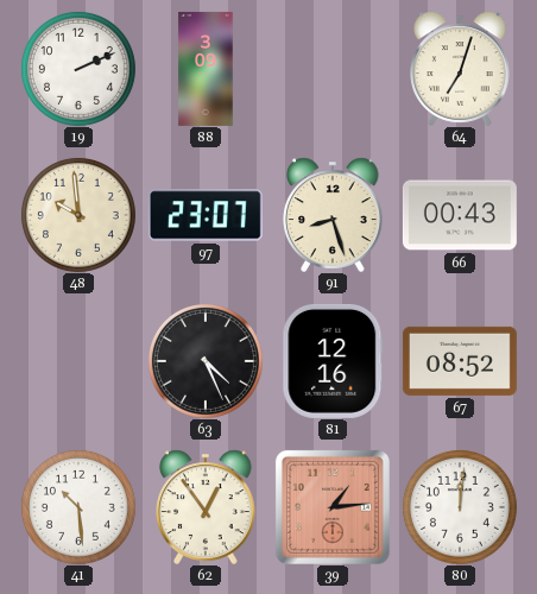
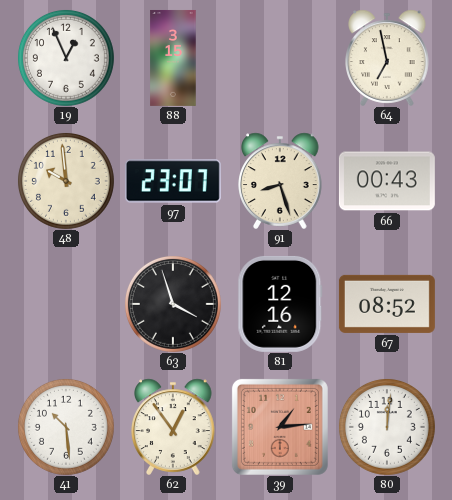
19: 2:11 -> 12:56 (66, 58)
88: 3:09 -> 3:15 (173, 58)
64: 7:03 -> 6:58 (387, 58)
63: 4:26 -> 3:57 (173, 304)
